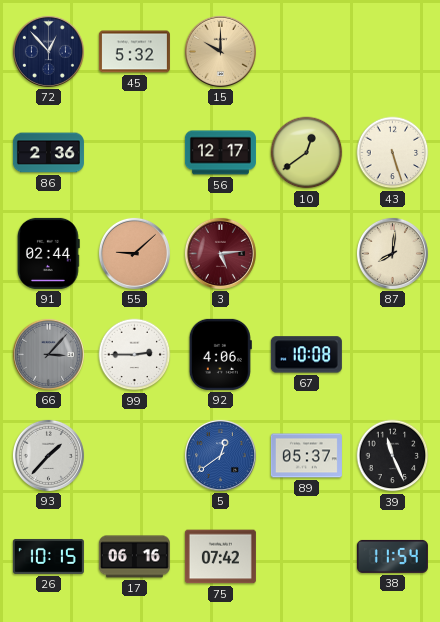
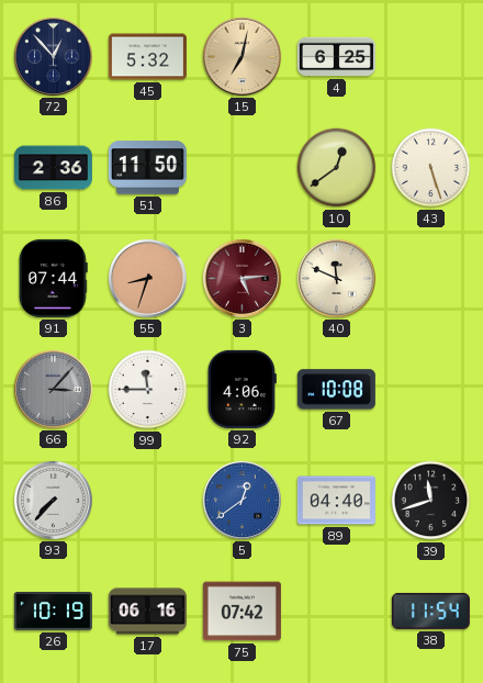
15: 10:00 -> 7:02 (241, 56)
4: none -> 6:25 (336, 57)
51: none -> 11:50 (147, 168)
56: 12:17 -> none (220, 153)
91: 02:44 -> 07:44 (54, 278)
55: 9:08 -> 8:33 (147, 278)
40: none -> 11:49 (336, 278)
87: 8:01 -> none (392, 253)
99: 2:45 -> 11:45 (148, 390)
93: 1:37 -> 7:37 (53, 500)
89: 05:37 -> 04:40 (336, 501)
39: 11:26 -> 11:42 (431, 501)
26: 10:15 -> 10:19 (53, 611)
